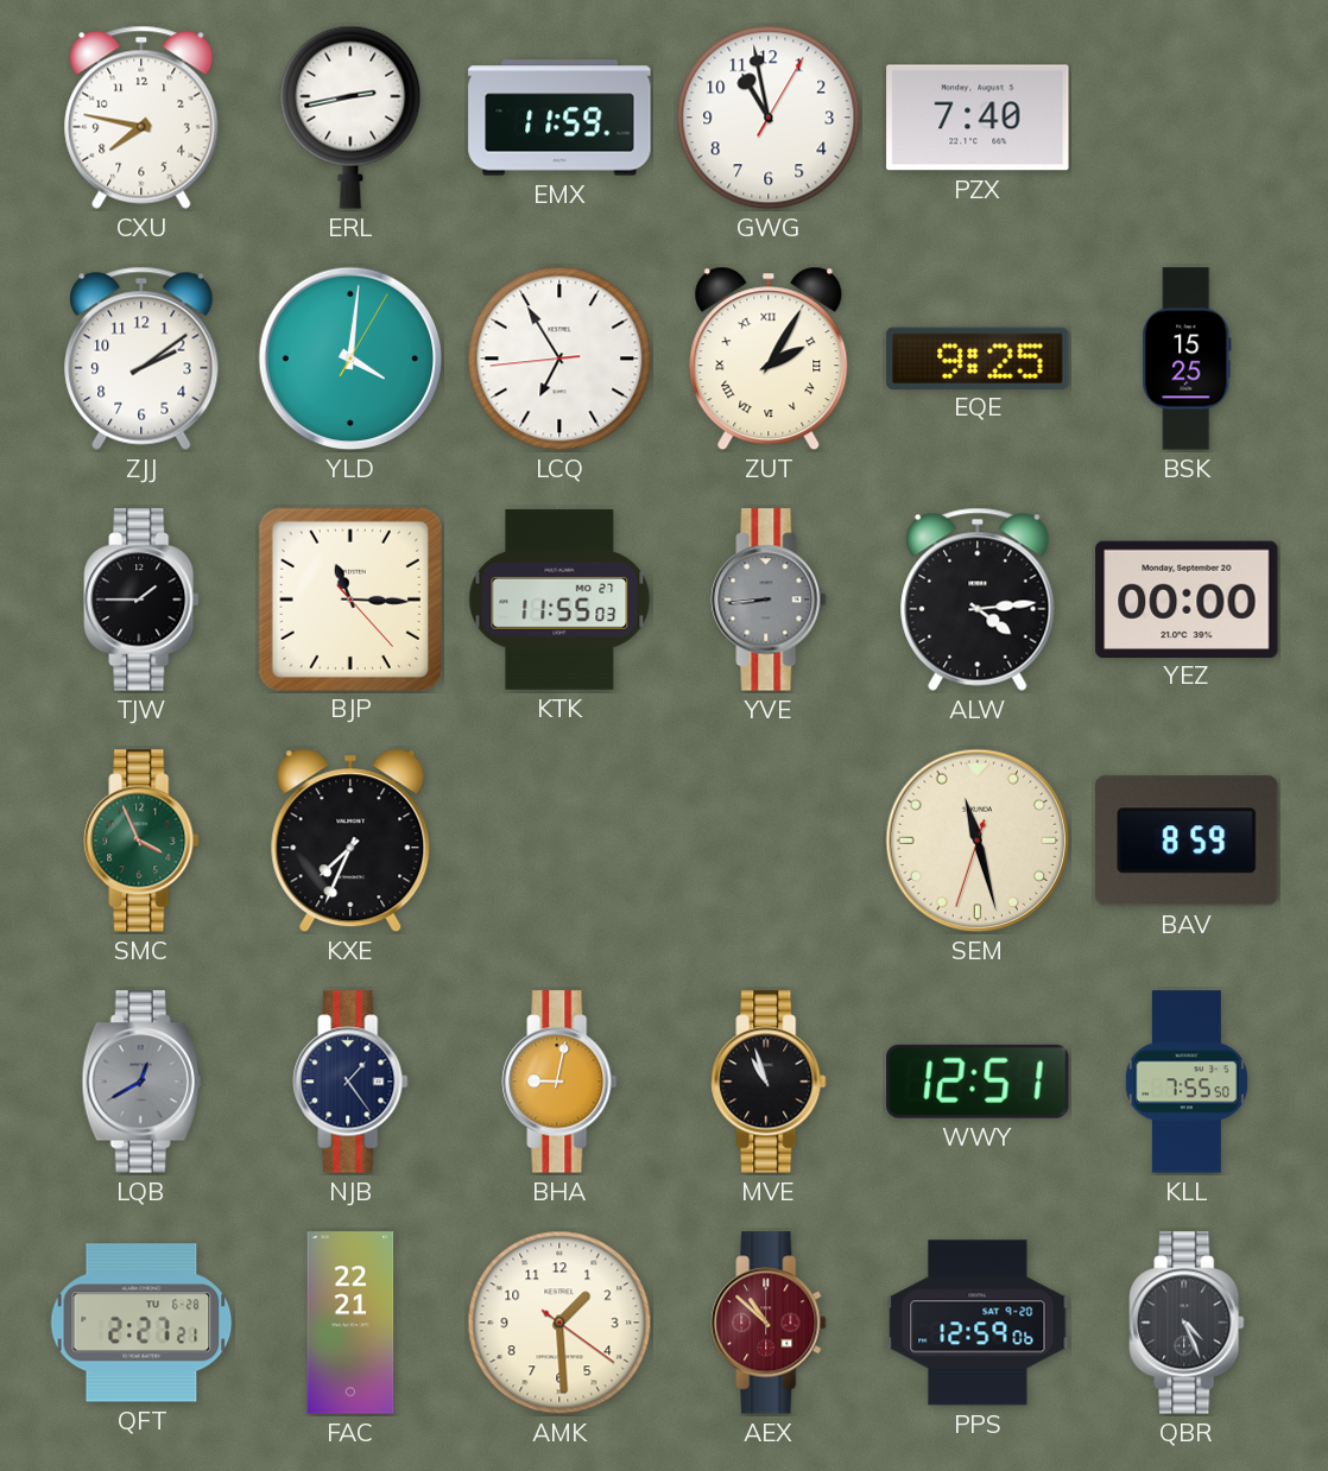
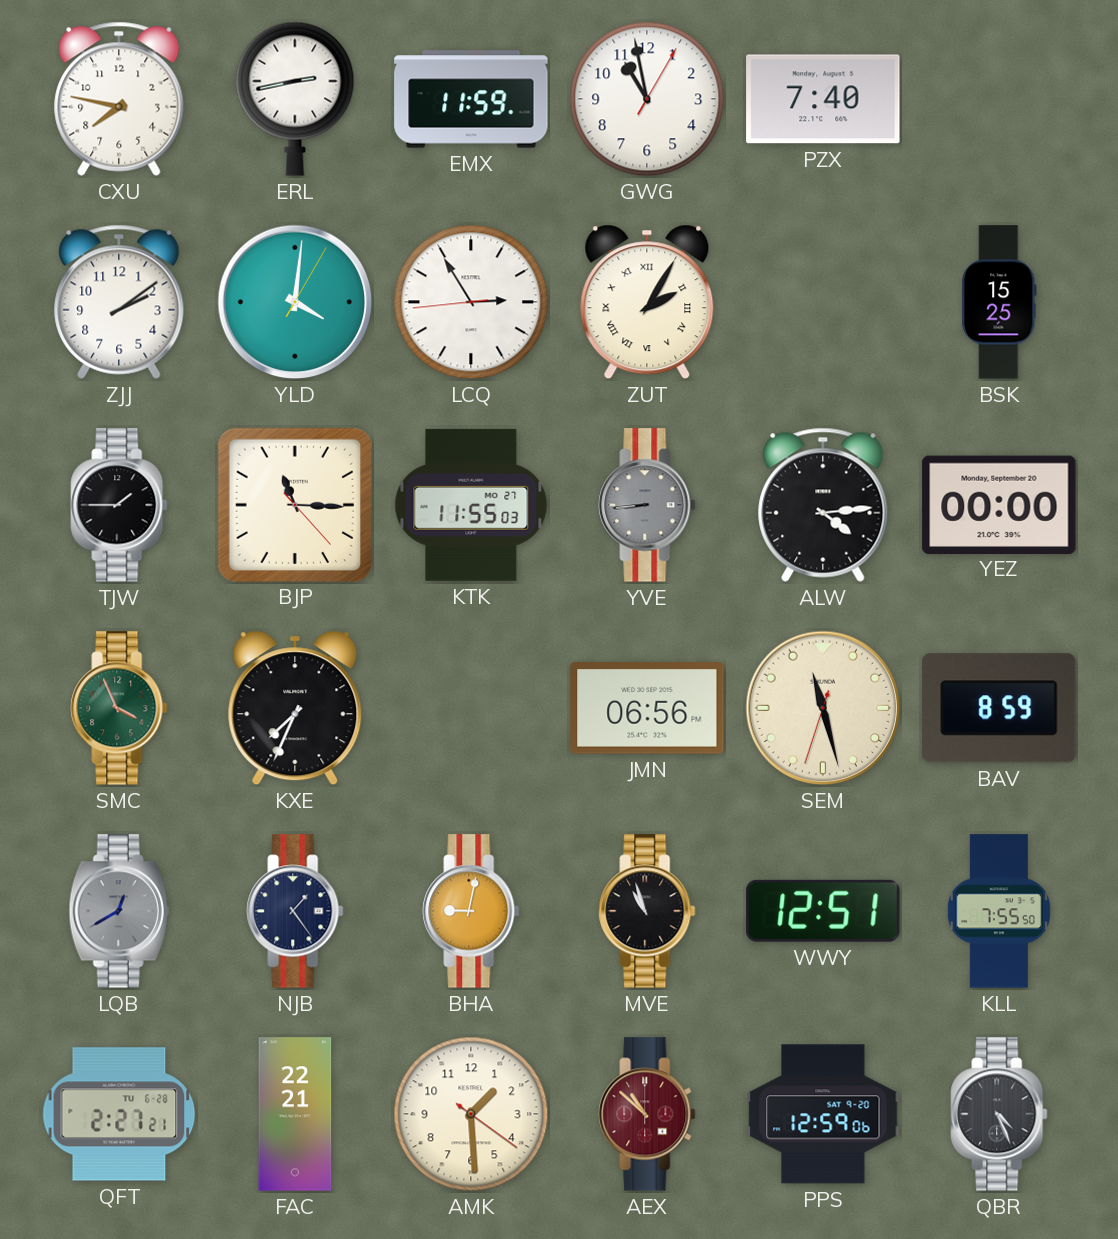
LCQ: 6:54 -> 2:54 (471, 302)
EQE: 9:25 -> none (978, 357)
JMN: none -> 06:56 (647, 709)
